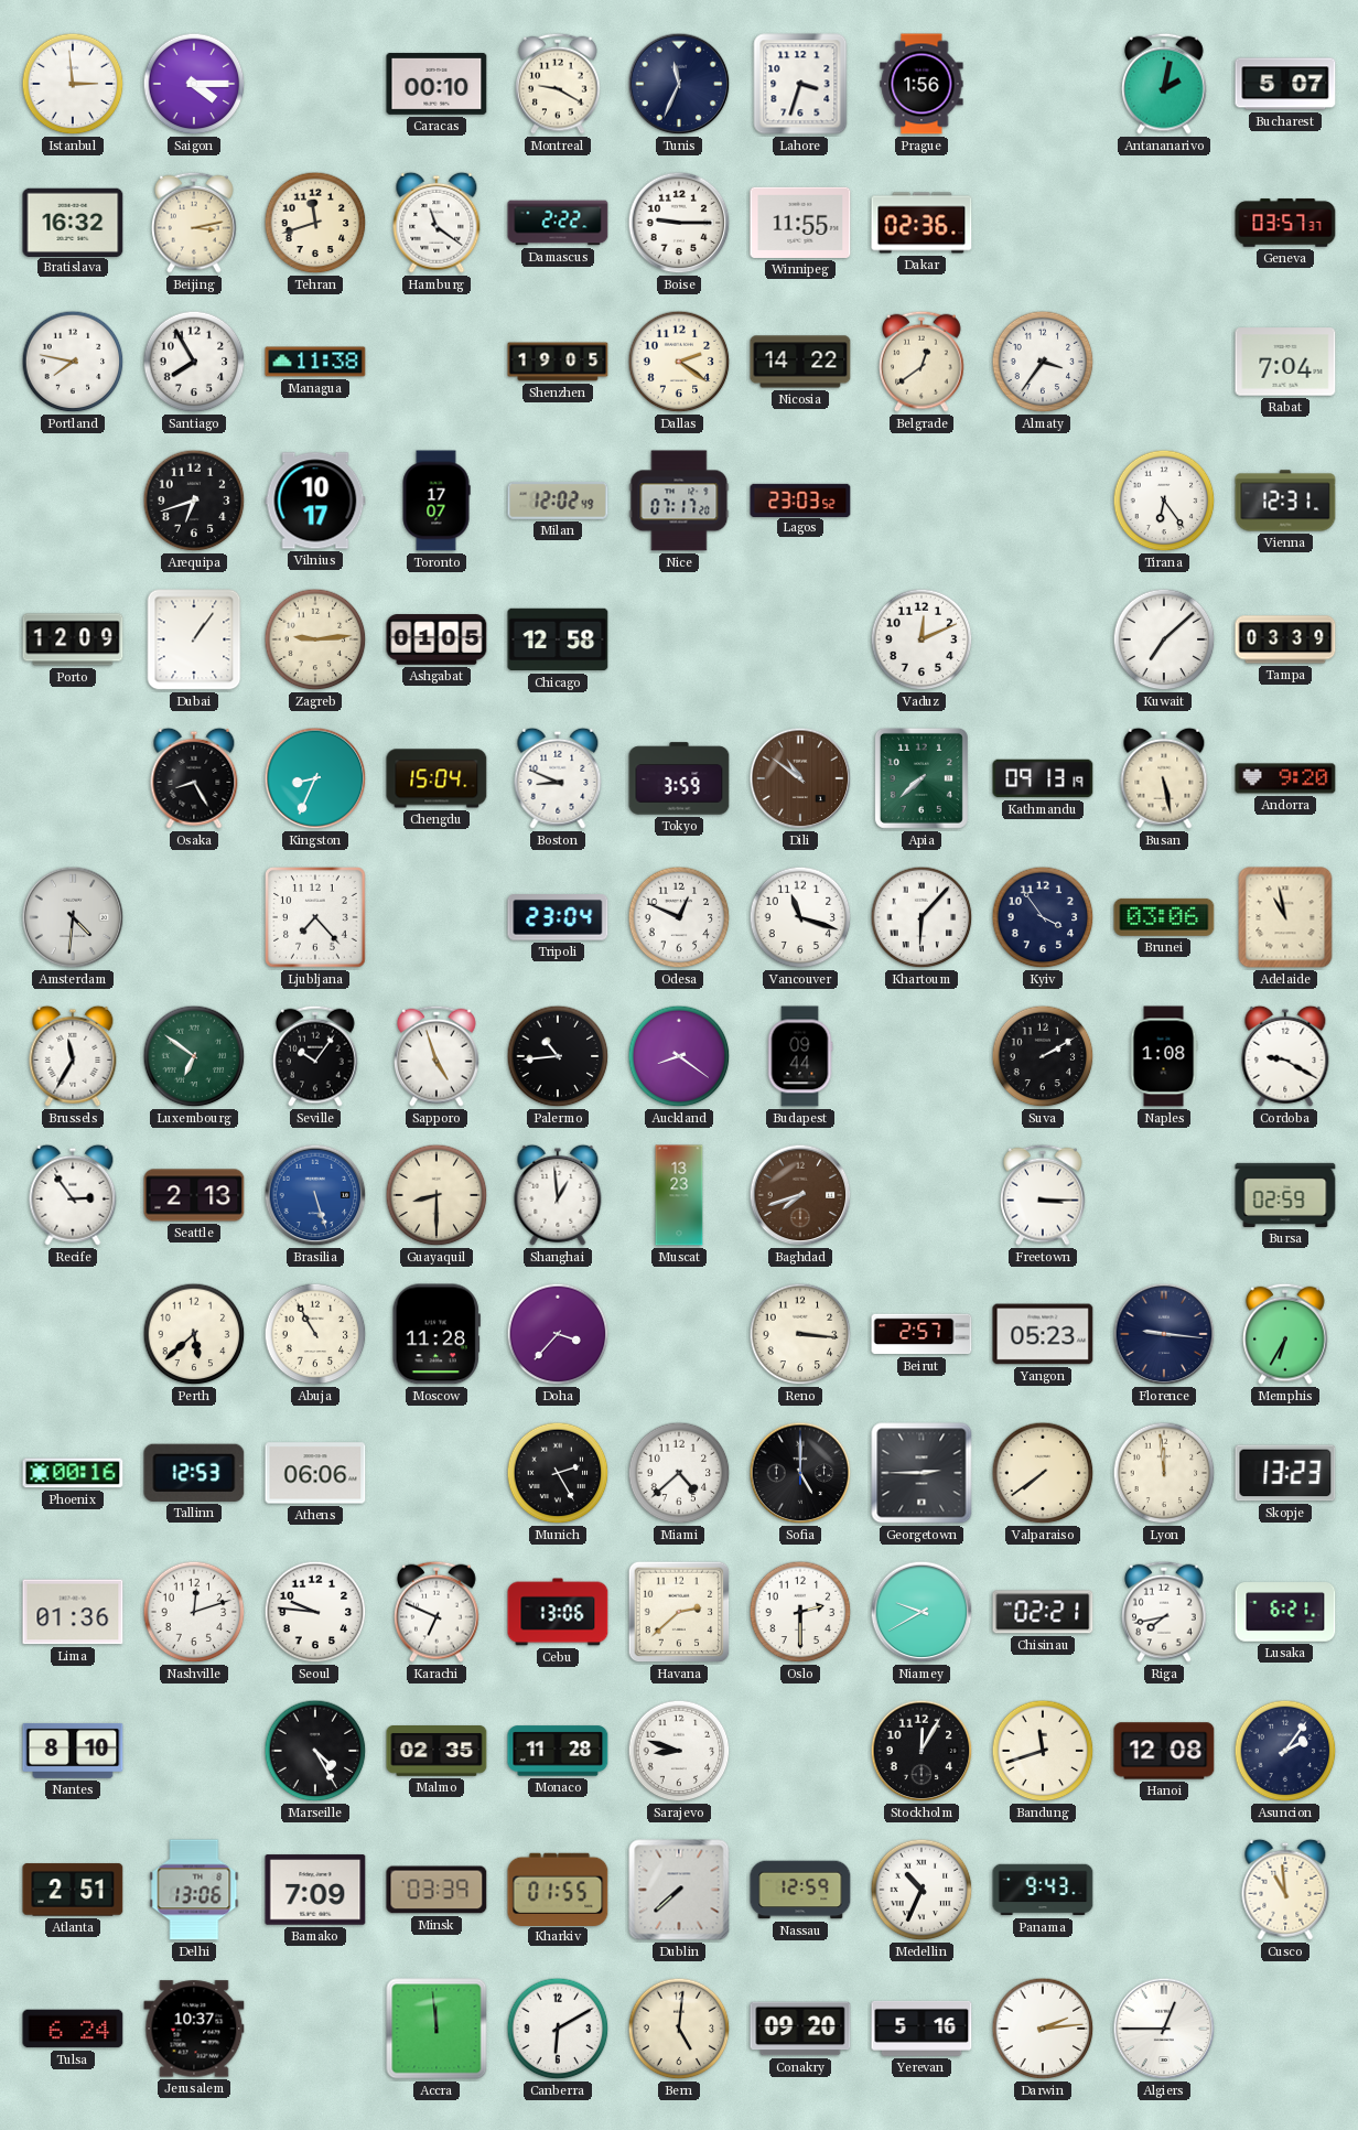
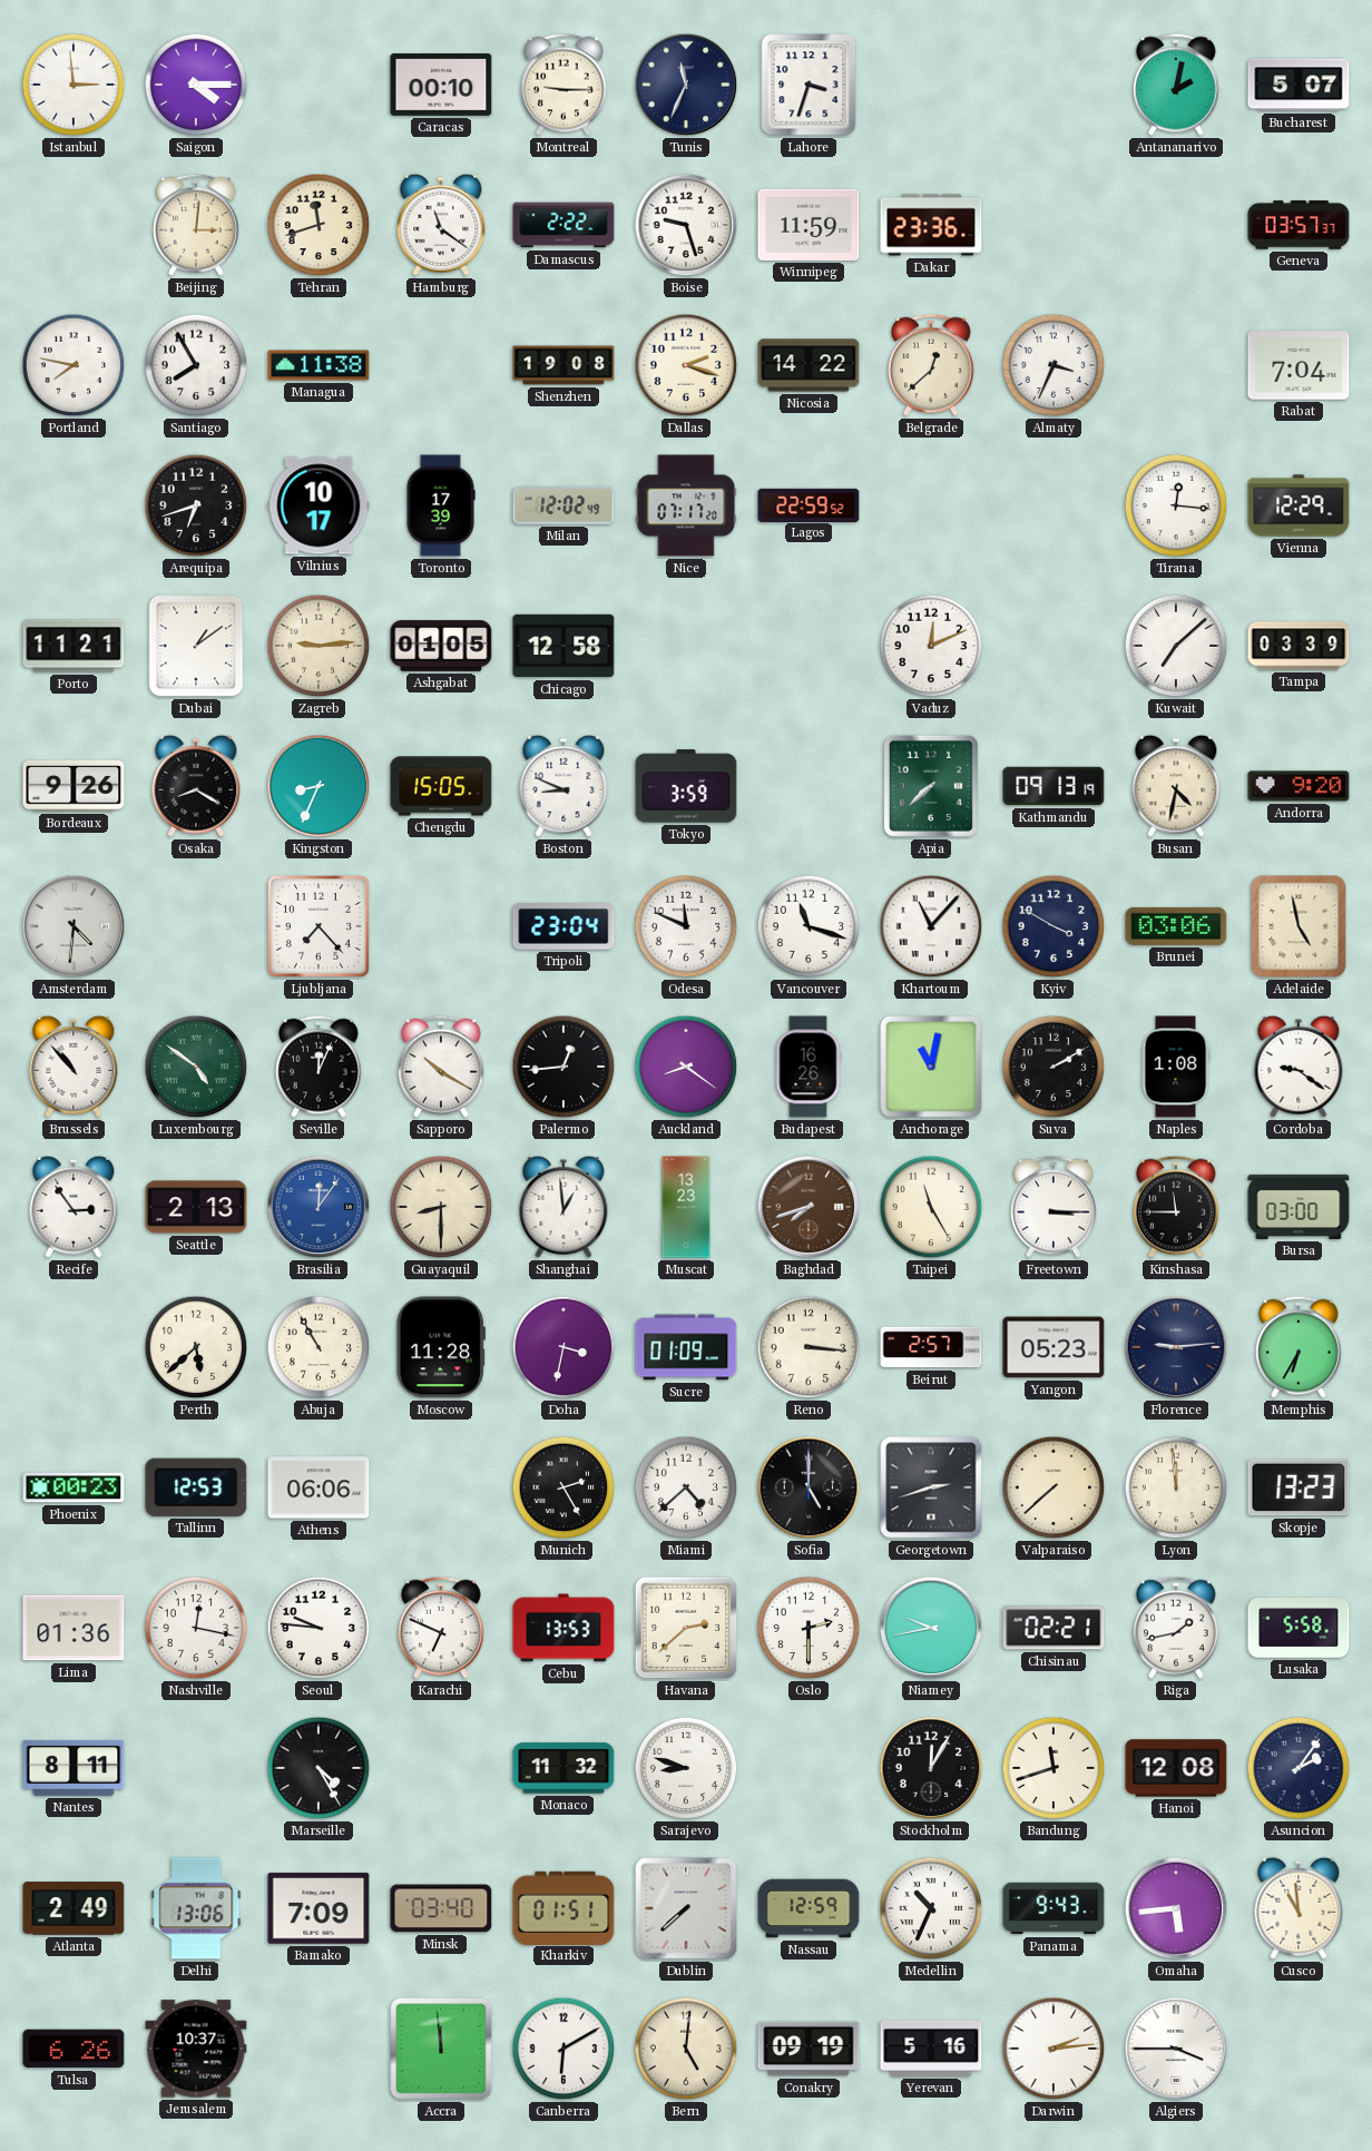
Montreal: 9:20 -> 9:15 (563, 85)
Prague: 1:56 -> none (921, 84)
Bratislava: 16:32 -> none (73, 222)
Beijing: 3:13 -> 3:01 (196, 225)
Boise: 9:15 -> 9:27 (686, 225)
Winnipeg: 11:55 -> 11:59 (808, 225)
Dakar: 02:36 -> 23:36 (931, 225)
Shenzhen: 19:05 -> 19:08 (563, 365)
Dallas: 2:21 -> 2:18 (686, 365)
Belgrade: 12:39 -> 12:38 (931, 365)
Almaty: 3:36 -> 3:34 (1053, 365)
Toronto: 17:07 -> 17:39 (441, 505)
Lagos: 23:03 -> 22:59 (808, 504)
Tirana: 6:24 -> 12:16 (1176, 505)
Vienna: 12:31 -> 12:29 (1298, 505)
Porto: 12:09 -> 11:21 (73, 646)
Dubai: 1:06 -> 1:09 (196, 646)
Bordeaux: none -> 9:26 (73, 786)
Osaka: 8:25 -> 8:20 (196, 786)
Chengdu: 15:04 -> 15:05 (441, 786)
Dili: 10:51 -> none (800, 778)
Busan: 5:28 -> 4:32 (1176, 786)
Odesa: 12:49 -> 11:49 (686, 926)
Khartoum: 6:07 -> 11:07 (931, 926)
Kyiv: 3:54 -> 3:50 (1053, 926)
Adelaide: 10:58 -> 4:58 (1298, 926)
Brussels: 11:35 -> 10:53 (73, 1067)
Luxembourg: 6:51 -> 4:51 (196, 1067)
Seville: 10:06 -> 12:04 (318, 1067)
Sapporo: 4:57 -> 10:20 (441, 1067)
Palermo: 10:44 -> 12:44 (563, 1067)
Budapest: 09:44 -> 16:26 (808, 1067)
Anchorage: none -> 11:02 (931, 1067)
Cordoba: 9:20 -> 9:21 (1298, 1067)
Brasilia: 5:27 -> 12:06 (318, 1207)
Taipei: none -> 11:25 (931, 1207)
Kinshasa: none -> 11:45 (1176, 1207)
Bursa: 02:59 -> 03:00 (1298, 1207)
Doha: 3:37 -> 3:32 (563, 1347)
Sucre: none -> 01:09 (686, 1347)
Florence: 9:16 -> 9:14 (1176, 1347)
Phoenix: 00:16 -> 00:23 (73, 1487)
Georgetown: 2:45 -> 2:42 (931, 1487)
Valparaiso: 7:39 -> 7:38 (1053, 1487)
Nashville: 12:12 -> 12:17 (196, 1628)
Cebu: 13:06 -> 13:53 (563, 1628)
Niamey: 9:40 -> 9:43 (931, 1628)
Riga: 7:43 -> 1:43 (1176, 1628)
Lusaka: 6:21 -> 5:58 (1298, 1628)
Nantes: 8:10 -> 8:11 (73, 1768)
Malmo: 02:35 -> none (436, 1752)
Monaco: 11:28 -> 11:32 (563, 1768)
Atlanta: 2:51 -> 2:49 (73, 1908)
Minsk: 03:39 -> 03:40 (441, 1908)
Kharkiv: 01:55 -> 01:51 (563, 1907)
Omaha: none -> 5:44 (1176, 1908)
Tulsa: 6:24 -> 6:26 (73, 2049)
Conakry: 09:20 -> 09:19 (808, 2049)
Algiers: 12:45 -> 3:45 (1176, 2049)
